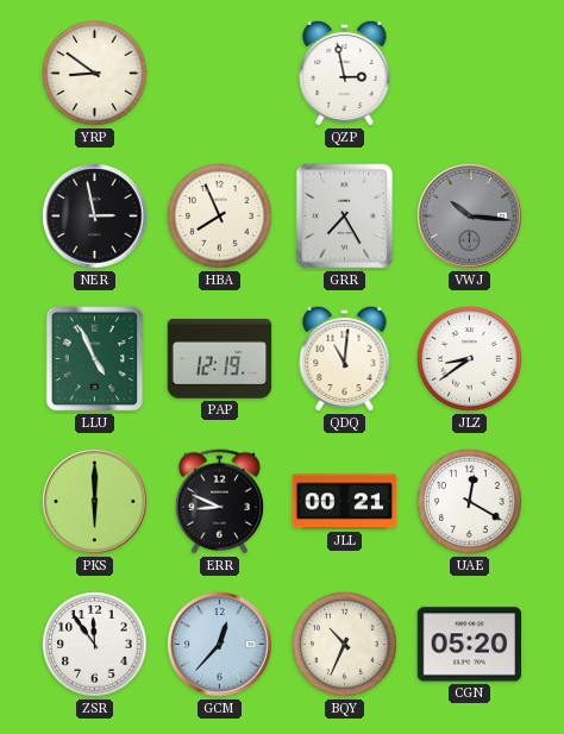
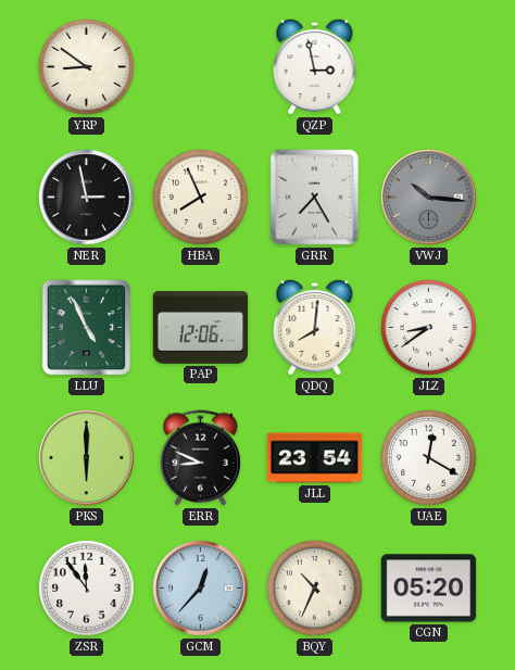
PAP: 12:19 -> 12:06 (201, 328)
QDQ: 11:01 -> 8:01 (315, 327)
JLL: 00:21 -> 23:54 (315, 458)
